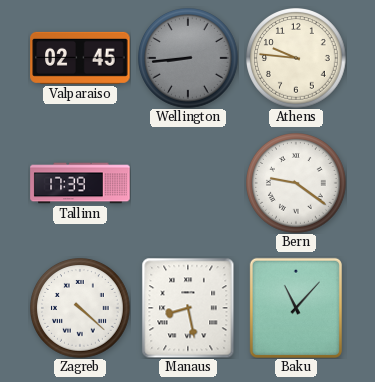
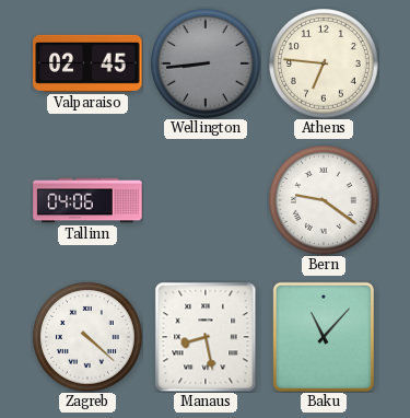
Athens: 9:46 -> 6:46 (325, 65)
Tallinn: 17:39 -> 04:06 (87, 200)
